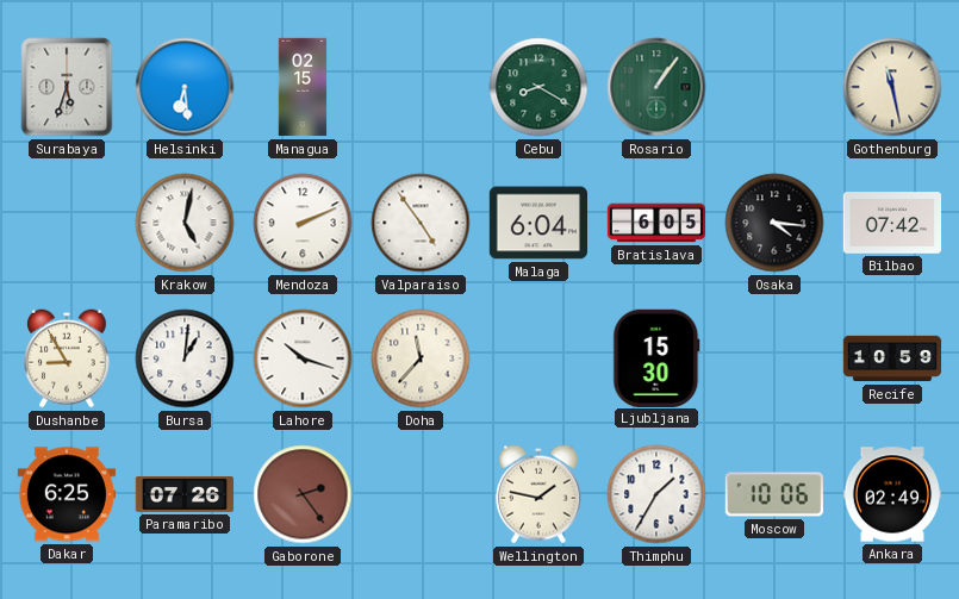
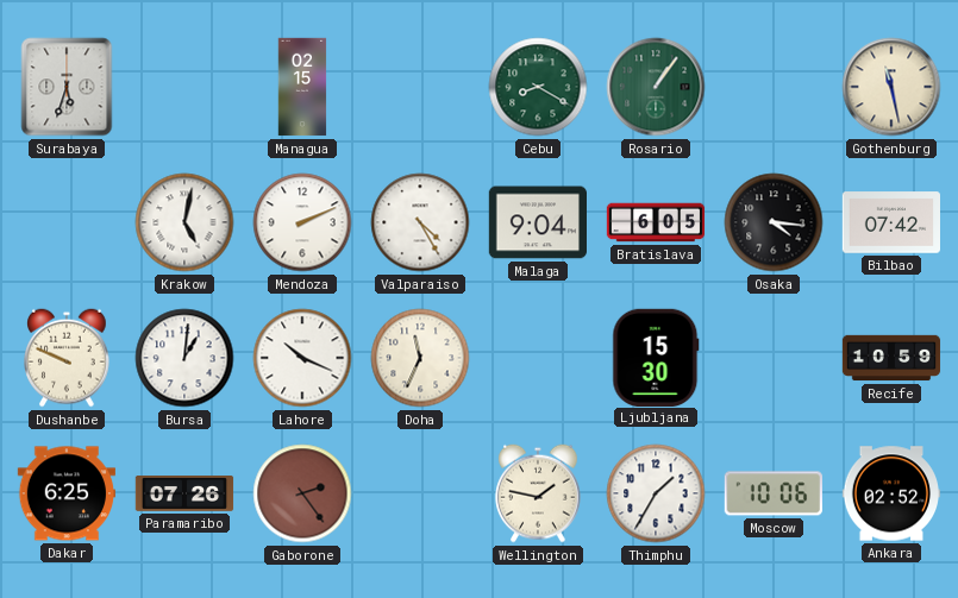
Helsinki: 6:29 -> none (185, 87)
Valparaiso: 4:54 -> 4:25 (420, 222)
Malaga: 6:04 -> 9:04 (537, 222)
Dushanbe: 8:55 -> 9:49 (67, 358)
Lahore: 10:18 -> 10:19 (302, 358)
Doha: 11:37 -> 11:34 (420, 358)
Ankara: 02:49 -> 02:52 (891, 493)
